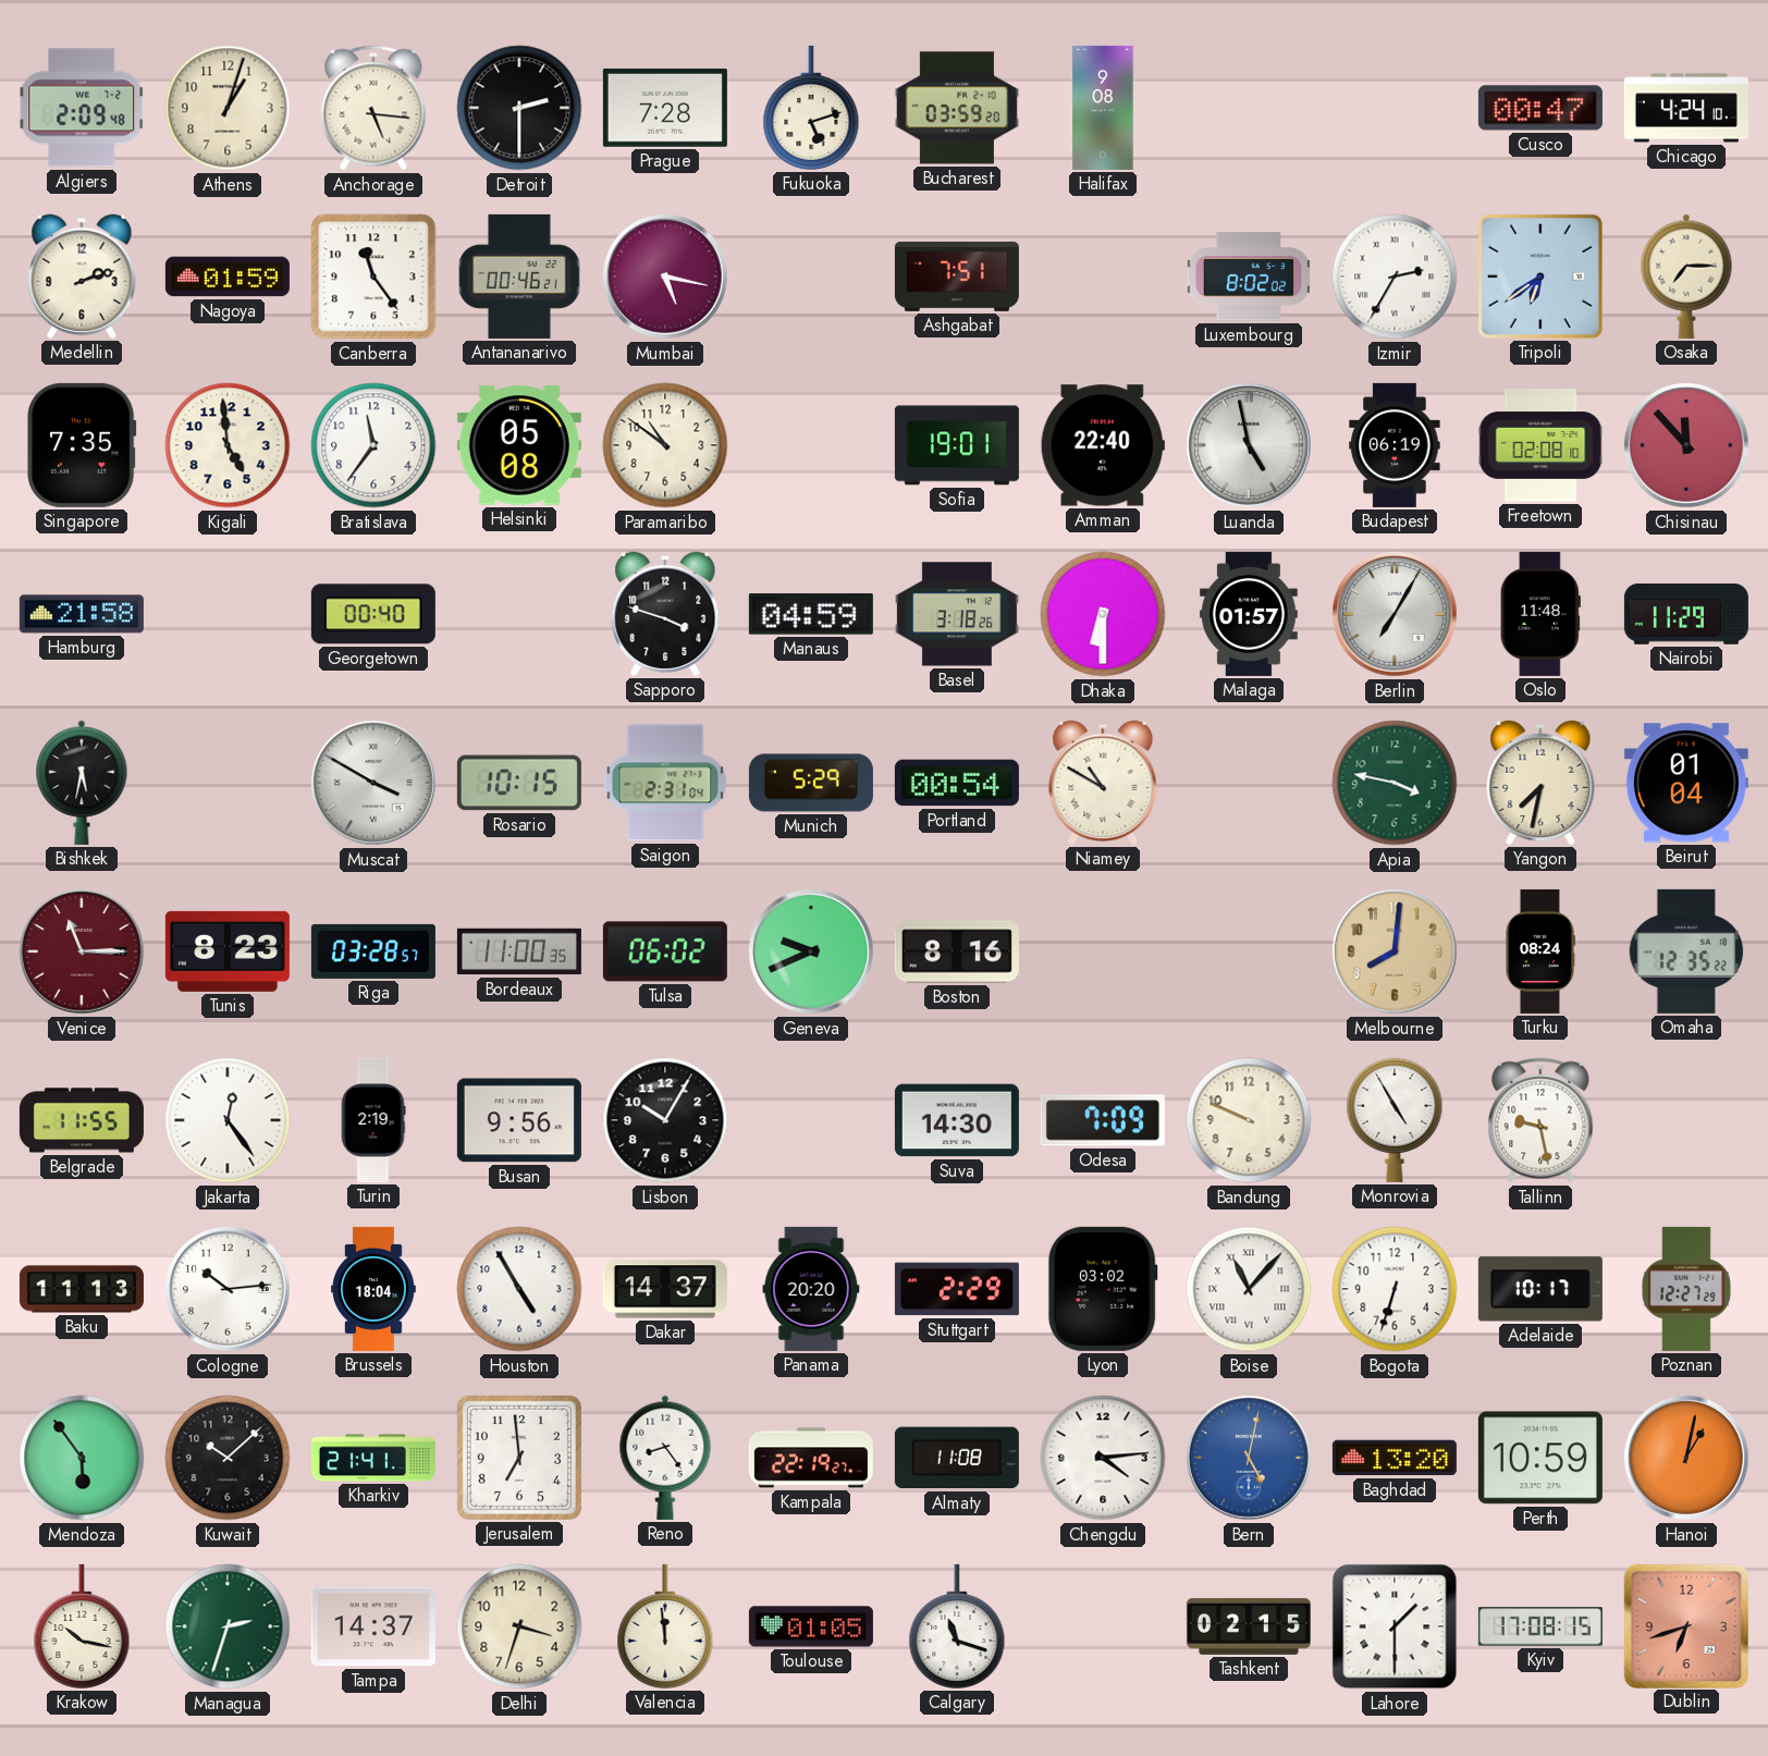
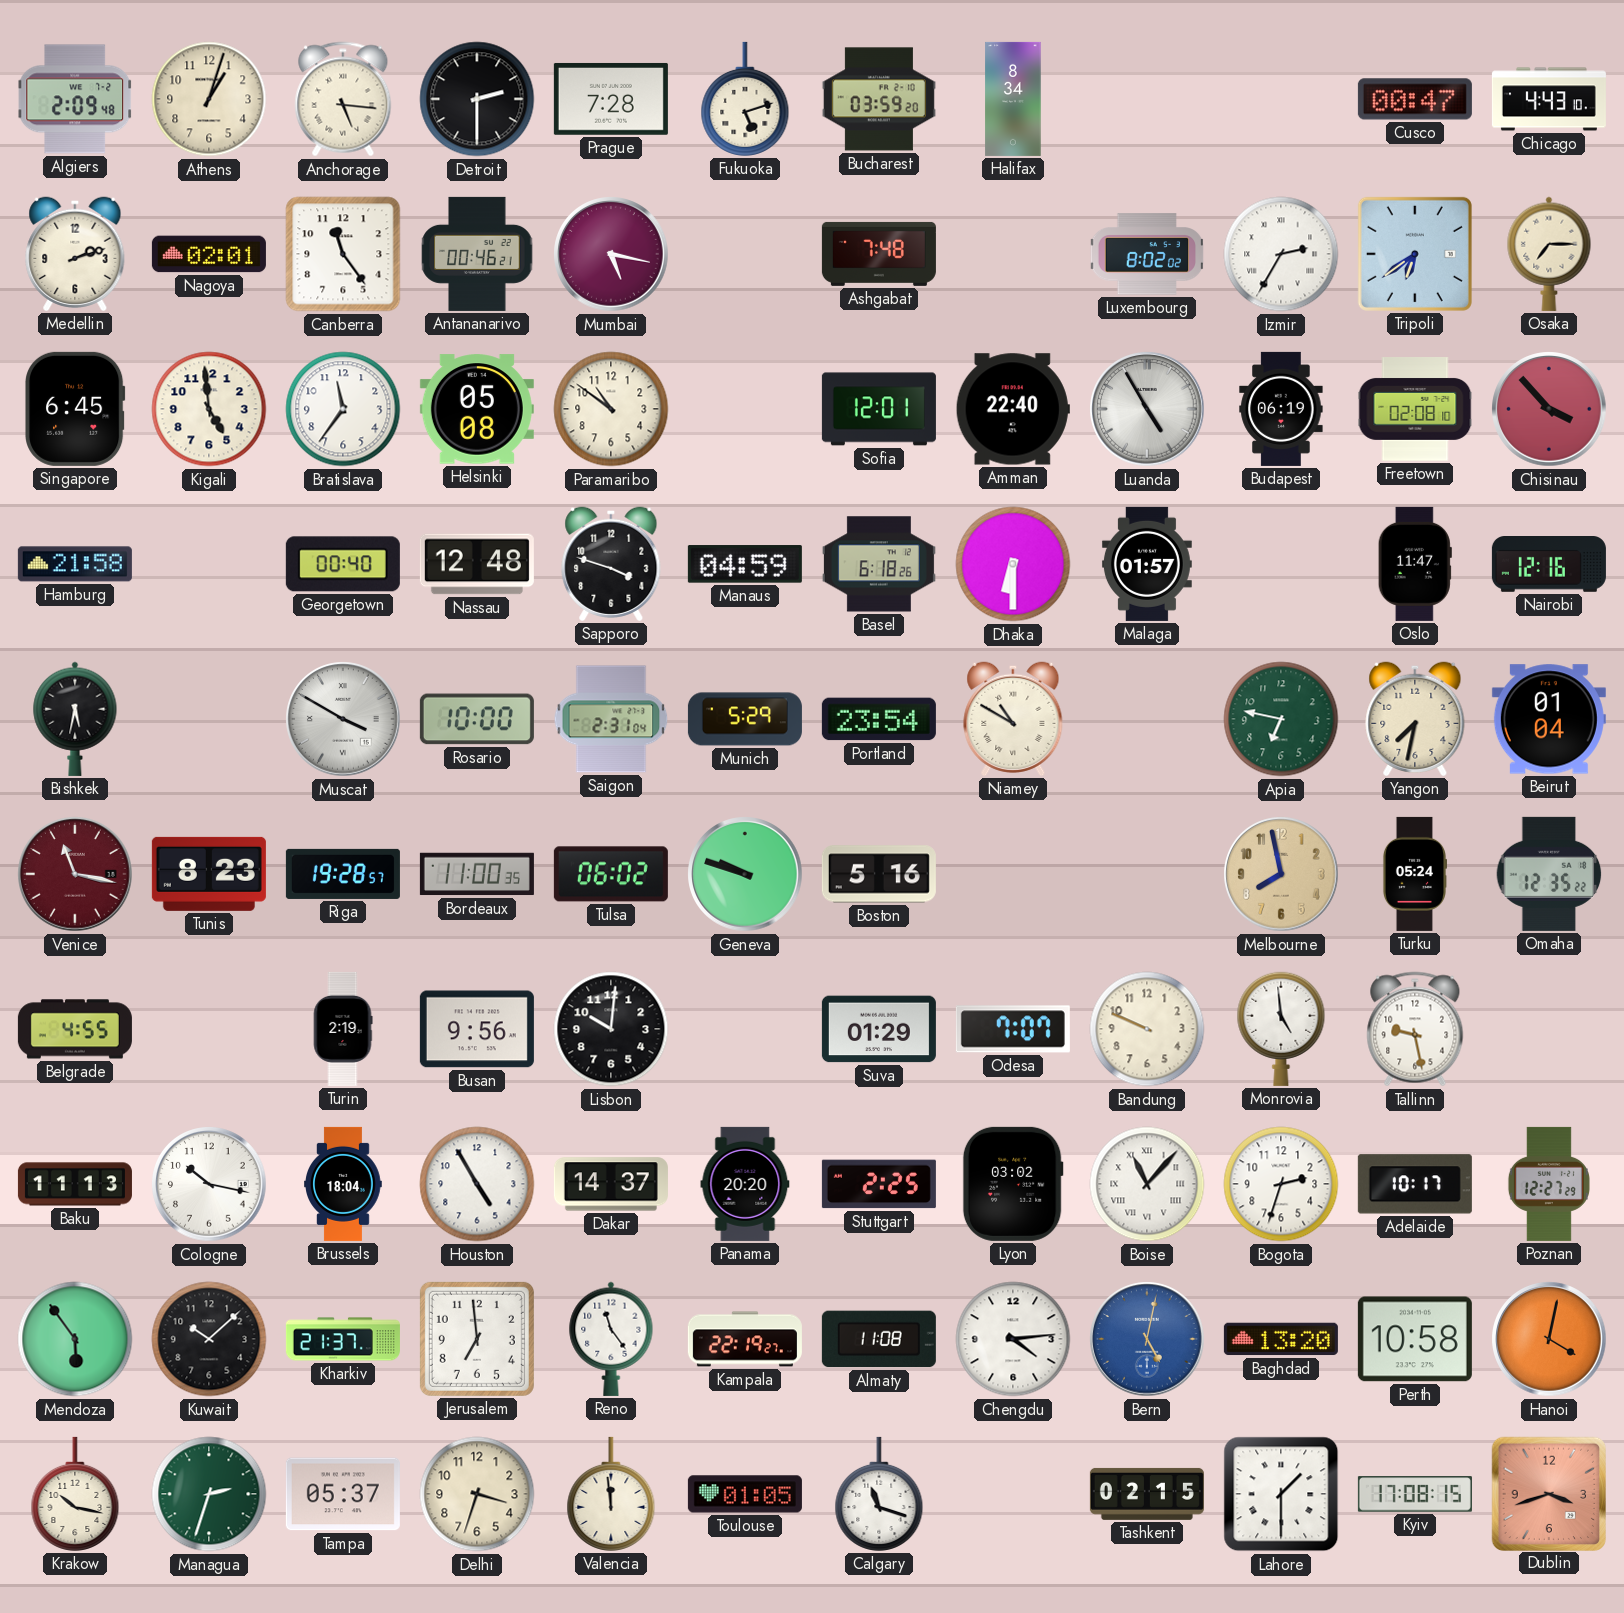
Halifax: 9:08 -> 8:34 (1013, 99)
Chicago: 4:24 -> 4:43 (1549, 99)
Nagoya: 01:59 -> 02:01 (209, 254)
Ashgabat: 7:51 -> 7:48 (879, 254)
Singapore: 7:35 -> 6:45 (76, 409)
Sofia: 19:01 -> 12:01 (879, 409)
Luanda: 4:58 -> 4:55 (1147, 409)
Chisinau: 11:53 -> 3:53 (1549, 409)
Nassau: none -> 12:48 (477, 564)
Basel: 3:18 -> 6:18 (879, 564)
Berlin: 7:05 -> none (1395, 614)
Oslo: 11:48 -> 11:47 (1415, 564)
Nairobi: 11:29 -> 12:16 (1549, 565)
Rosario: 10:15 -> 10:00 (477, 719)
Portland: 00:54 -> 23:54 (879, 719)
Apia: 3:47 -> 6:47 (1281, 719)
Venice: 11:15 -> 11:17 (75, 874)
Riga: 03:28 -> 19:28 (343, 874)
Geneva: 9:41 -> 9:48 (745, 874)
Boston: 8:16 -> 5:16 (879, 874)
Melbourne: 8:01 -> 7:58 (1281, 874)
Turku: 08:24 -> 05:24 (1414, 874)
Belgrade: 11:55 -> 4:55 (75, 1029)
Jakarta: 12:24 -> none (228, 1120)
Lisbon: 10:05 -> 10:01 (611, 1029)
Suva: 14:30 -> 01:29 (879, 1029)
Odesa: 7:09 -> 7:07 (1013, 1029)
Monrovia: 4:55 -> 4:59 (1281, 1029)
Cologne: 10:14 -> 10:17 (209, 1184)
Stuttgart: 2:29 -> 2:25 (879, 1184)
Bogota: 6:33 -> 2:33 (1281, 1184)
Kharkiv: 21:41 -> 21:37 (343, 1339)
Reno: 8:24 -> 11:24 (611, 1339)
Perth: 10:59 -> 10:58 (1415, 1339)
Hanoi: 1:02 -> 4:02 (1549, 1339)
Tampa: 14:37 -> 05:37 (343, 1494)
Dublin: 6:42 -> 3:42 (1548, 1493)
